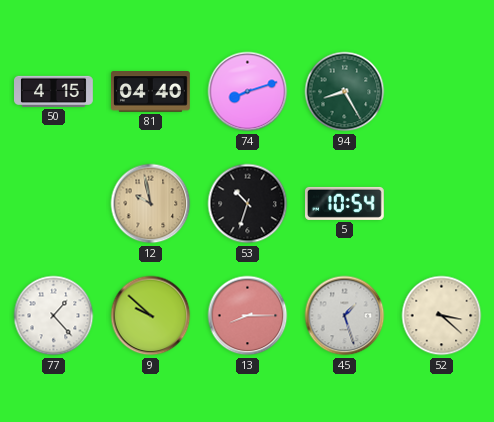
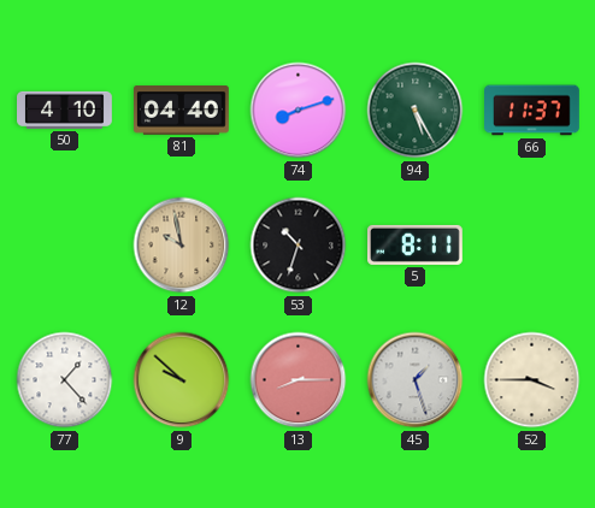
50: 4:15 -> 4:10 (65, 110)
94: 8:25 -> 5:25 (416, 111)
66: none -> 11:37 (532, 111)
5: 10:54 -> 8:11 (416, 244)
52: 3:22 -> 3:45 (532, 380)
